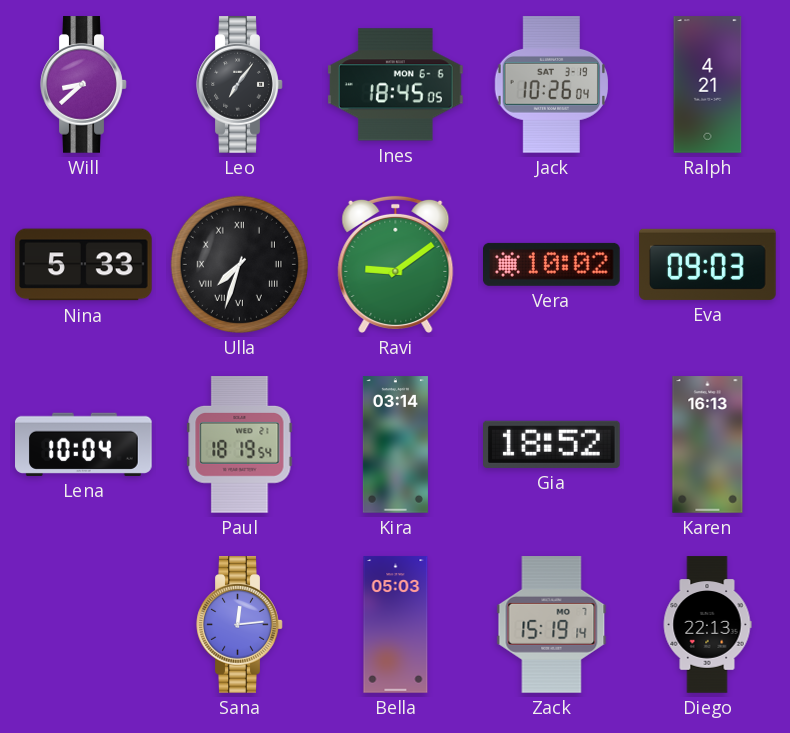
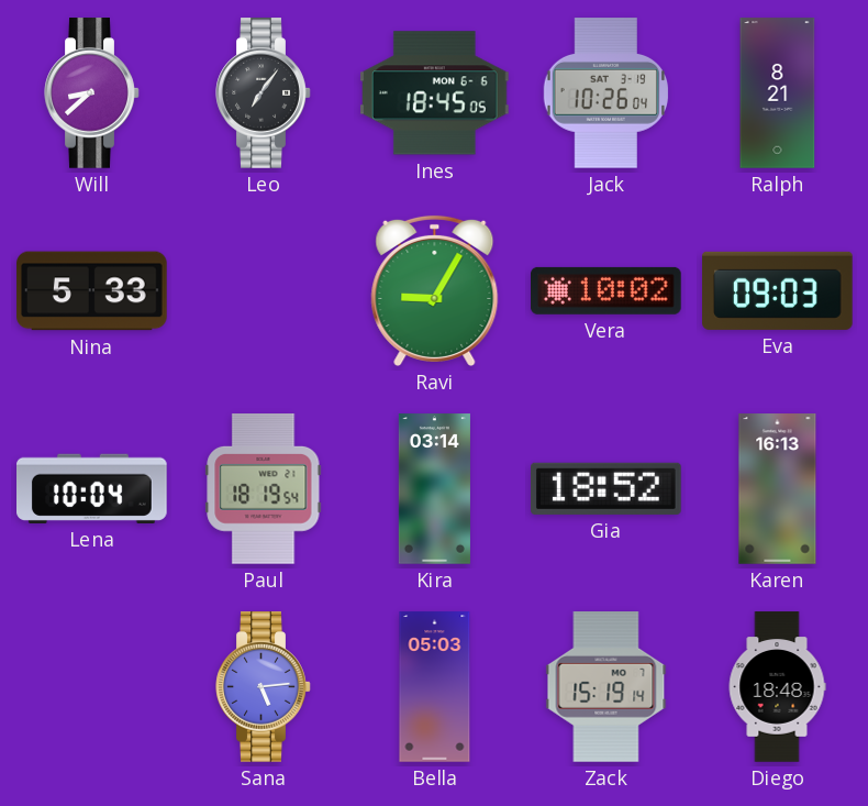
Ralph: 4:21 -> 8:21 (778, 93)
Ulla: 7:33 -> none (239, 264)
Ravi: 9:09 -> 9:05 (435, 290)
Sana: 12:14 -> 5:14 (264, 687)
Diego: 22:13 -> 18:48 (777, 687)
